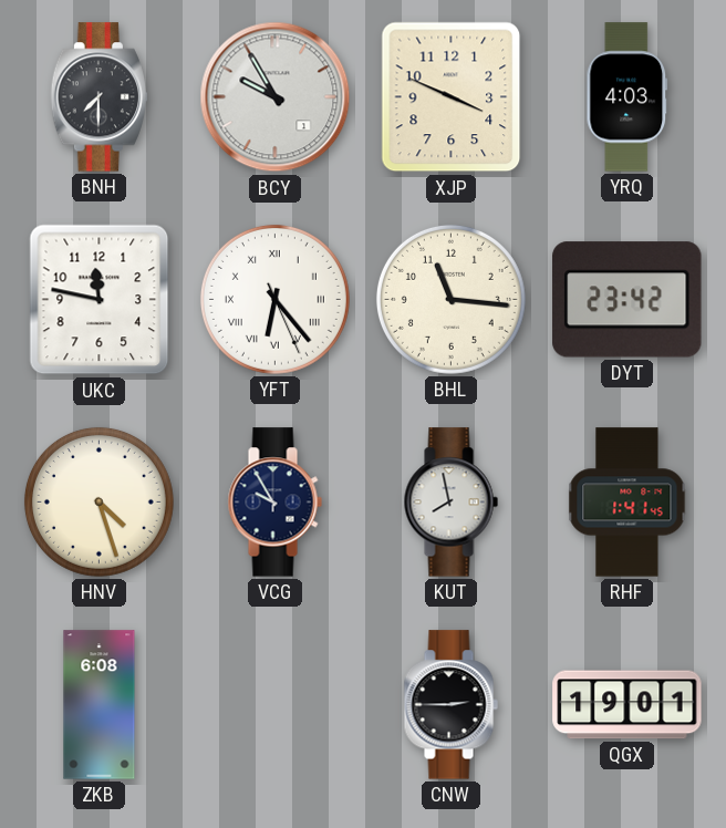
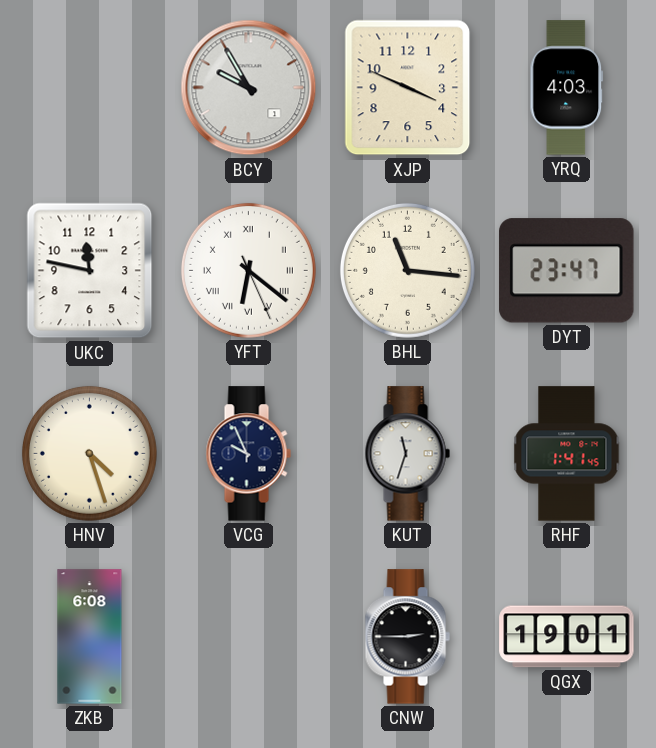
BNH: 7:30 -> none (98, 97)
YFT: 6:23 -> 6:21 (248, 270)
DYT: 23:42 -> 23:47 (567, 271)
VCG: 9:55 -> 9:56 (248, 454)
KUT: 7:58 -> 11:33 (407, 454)
